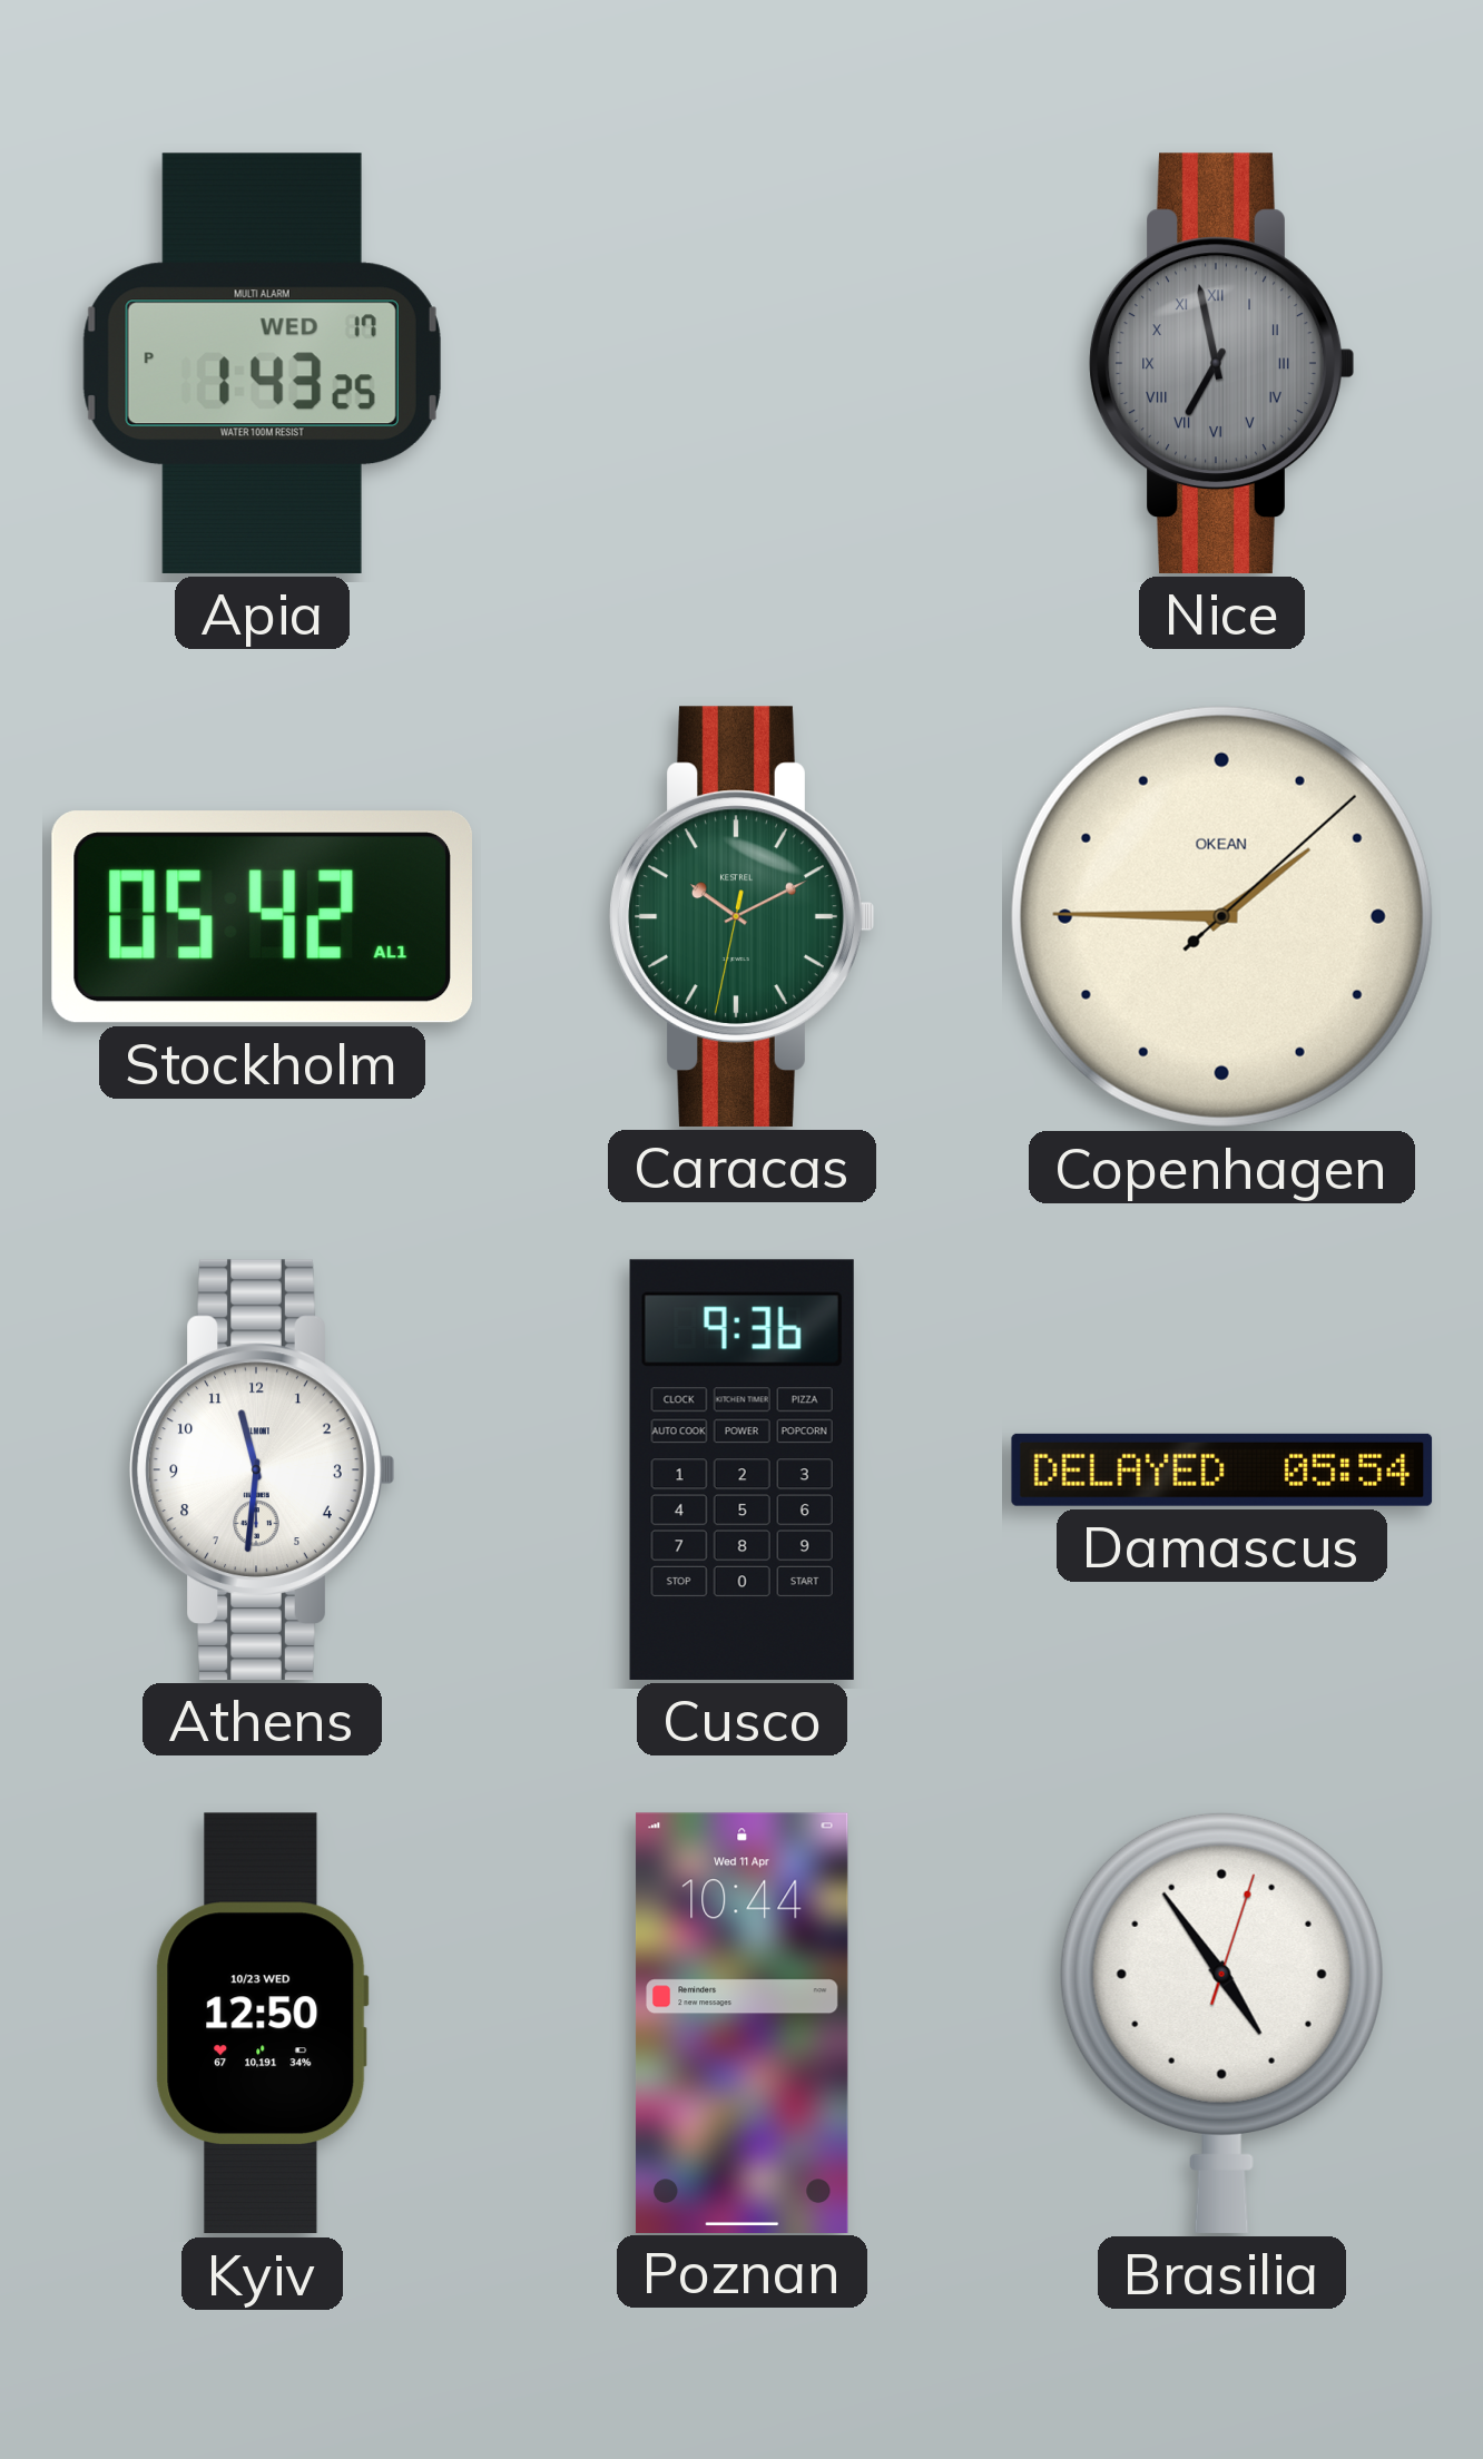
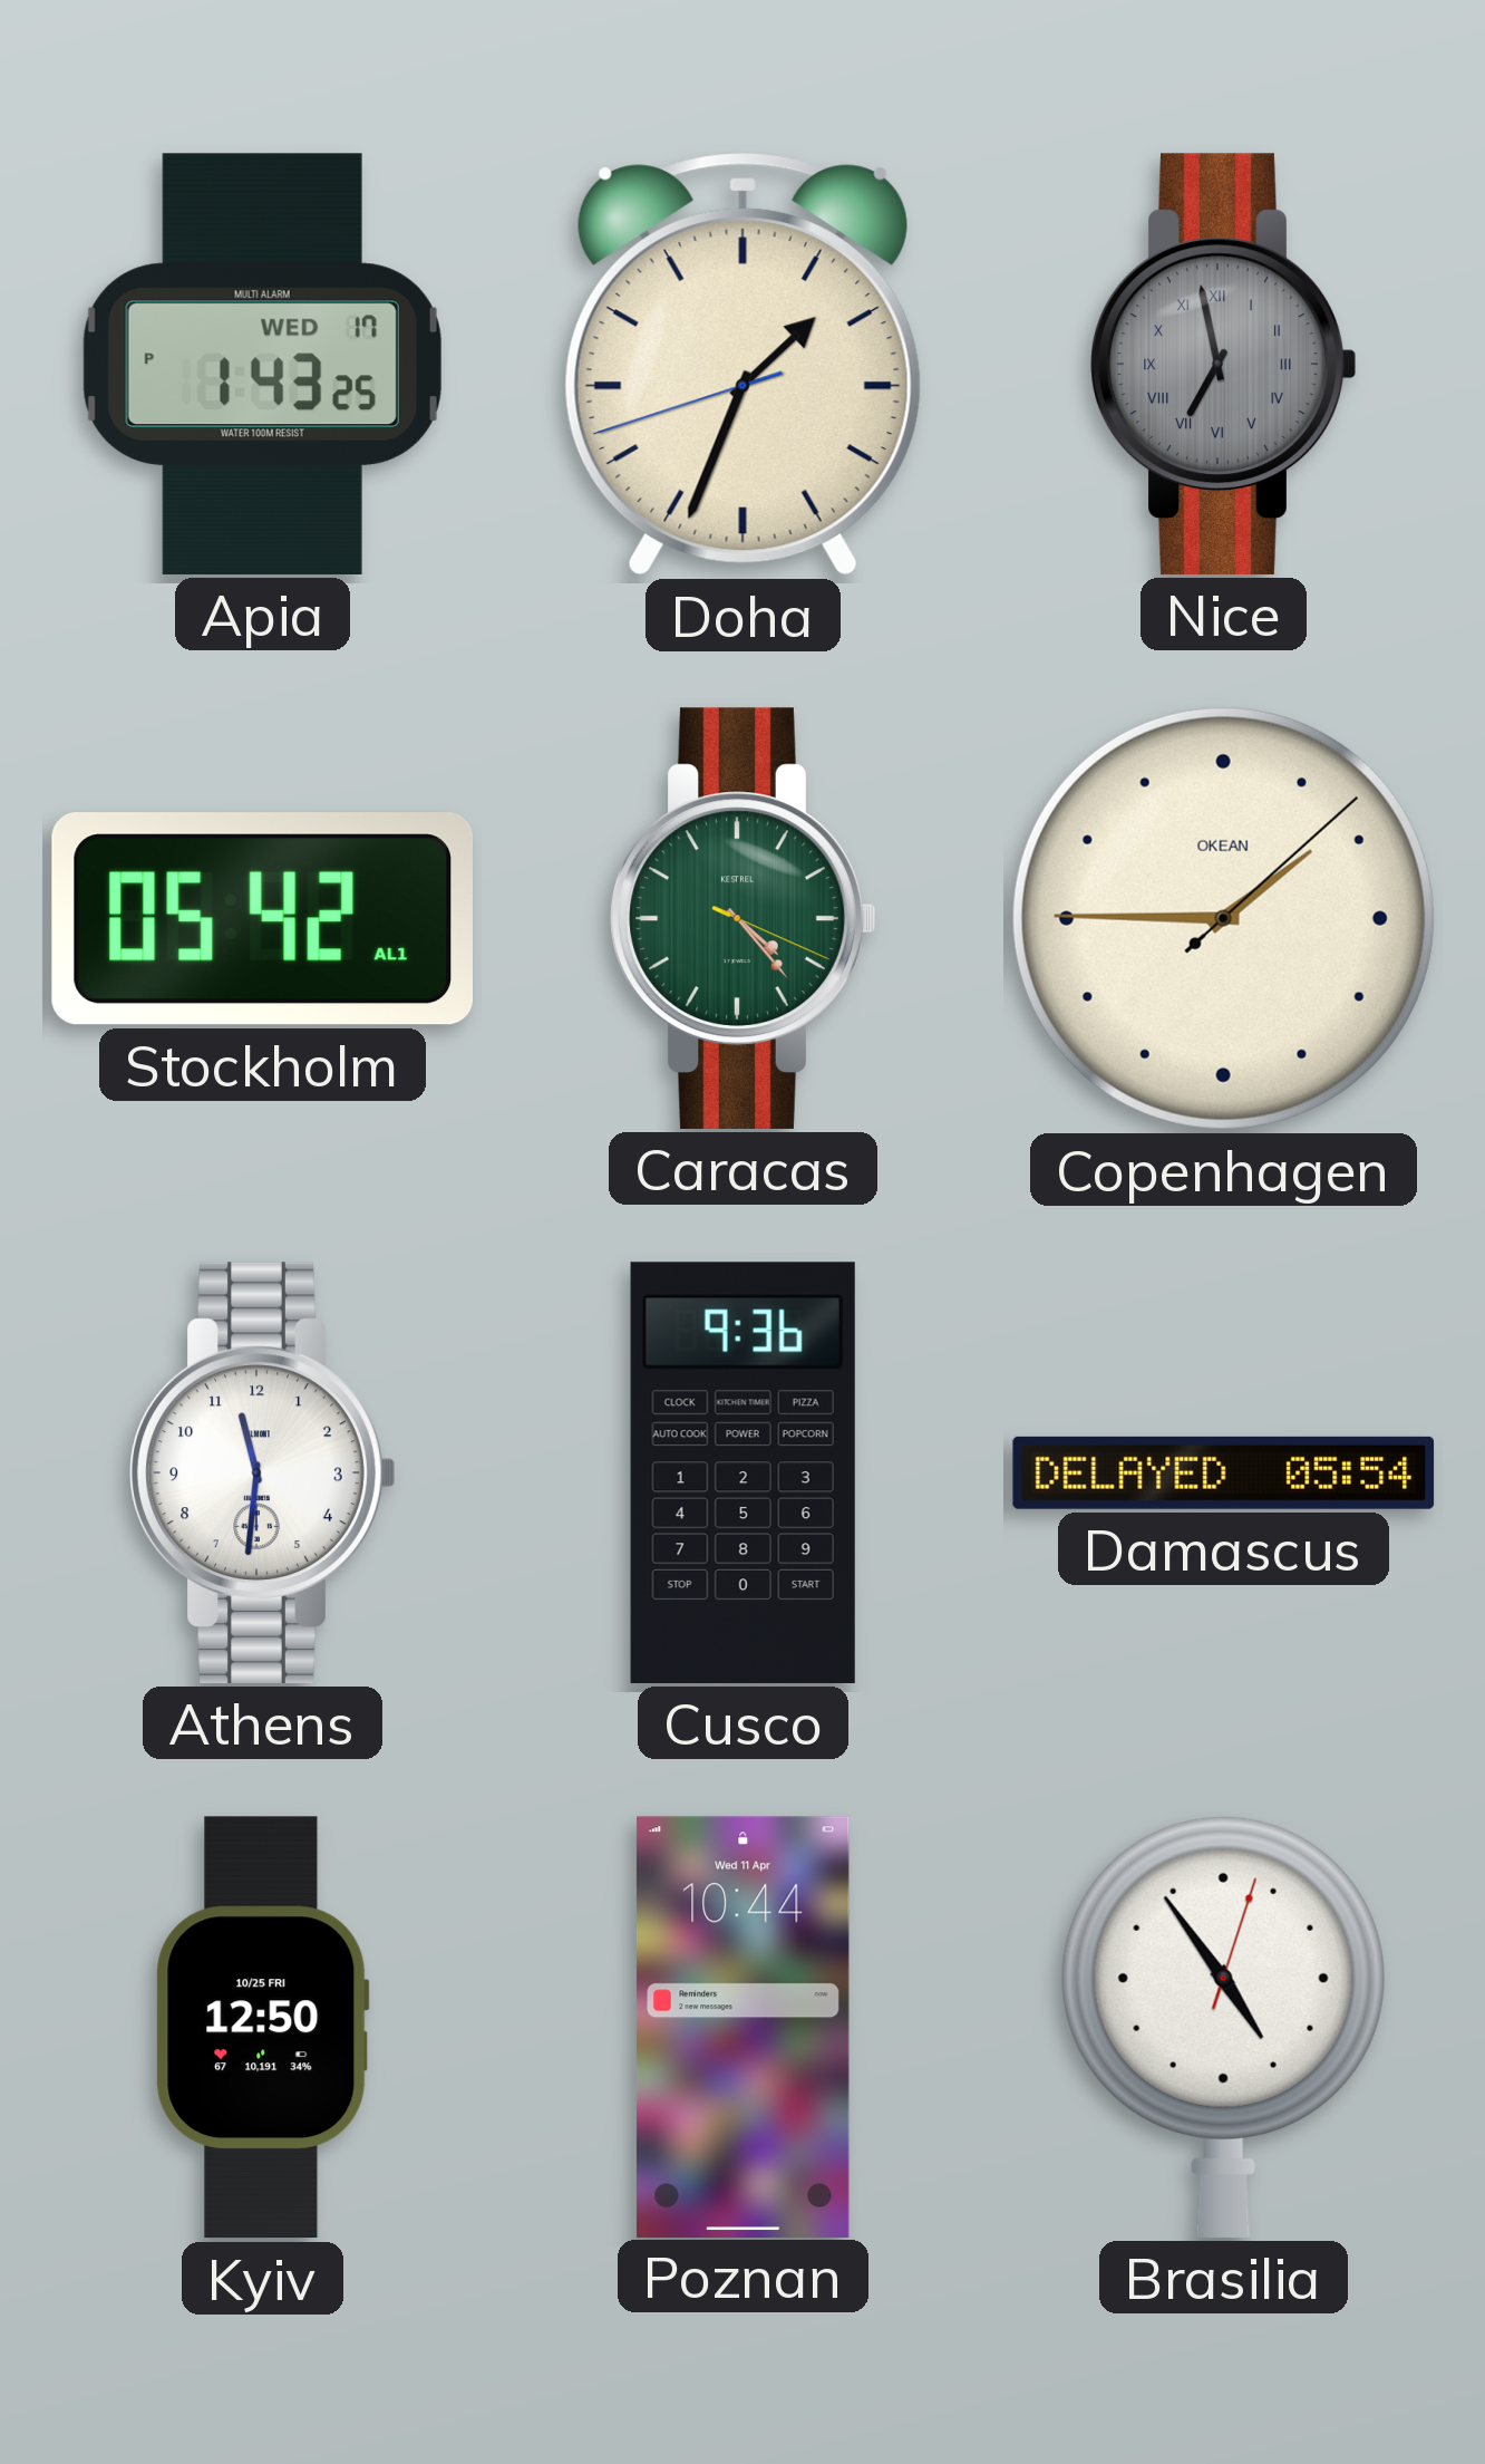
Doha: none -> 1:33 (742, 365)
Caracas: 10:10 -> 4:23 (744, 918)
Kyiv date: 10/23 WED -> 10/25 FRI (262, 2028)
